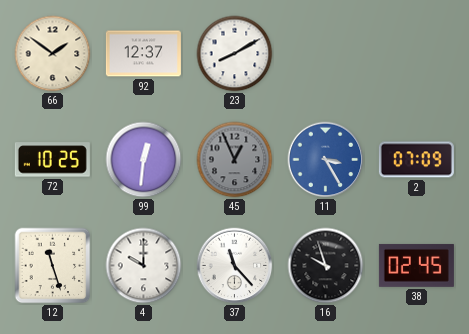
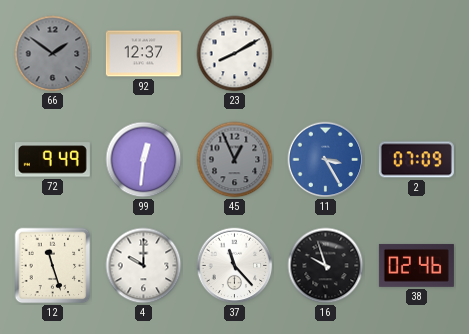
66 dial: cream -> grey (53, 54)
72: 10:25 -> 9:49 (52, 160)
38: 02:45 -> 02:46 (416, 265)
